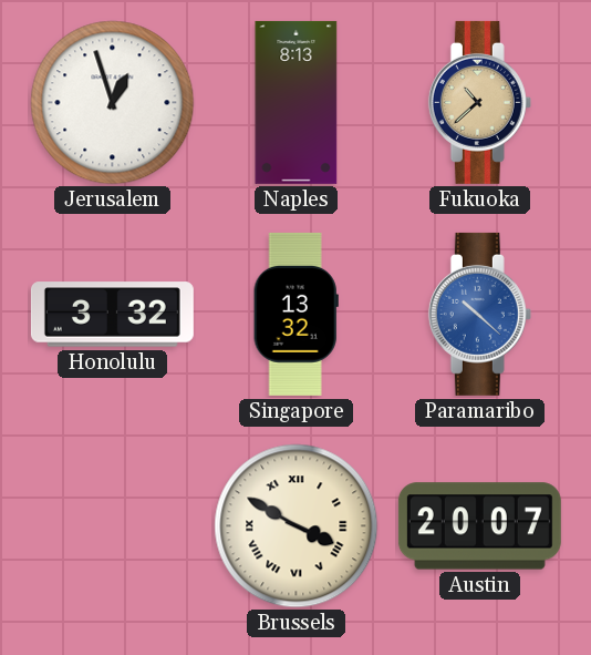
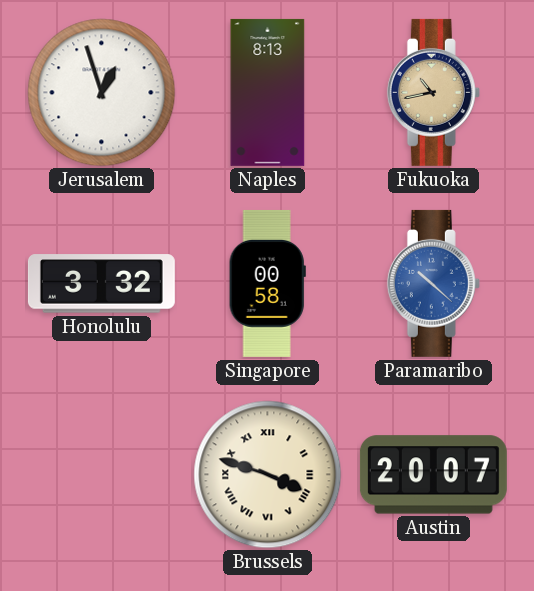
Fukuoka: 10:38 -> 10:43 (433, 92)
Singapore: 13:32 -> 00:58 (267, 283)
Brussels: 3:50 -> 3:48 (268, 475)
